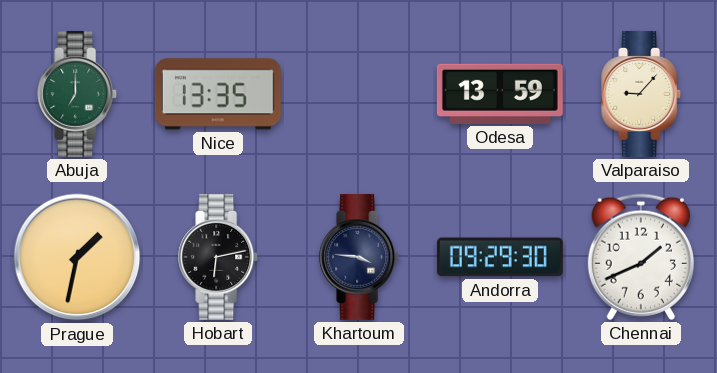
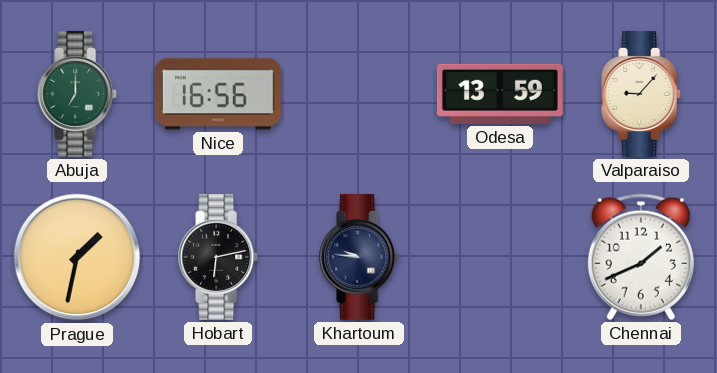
Nice: 13:35 -> 16:56 (218, 94)
Khartoum: 3:46 -> 9:46 (360, 257)
Andorra: 09:29 -> none (500, 257)
